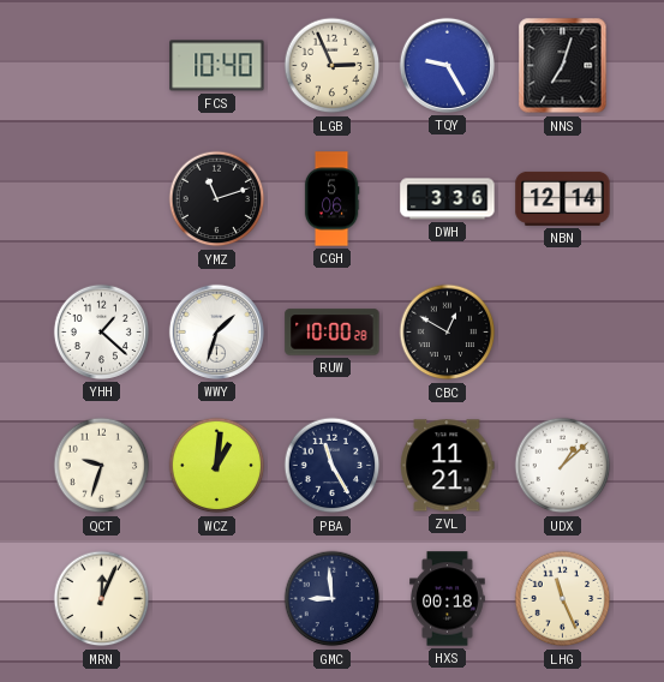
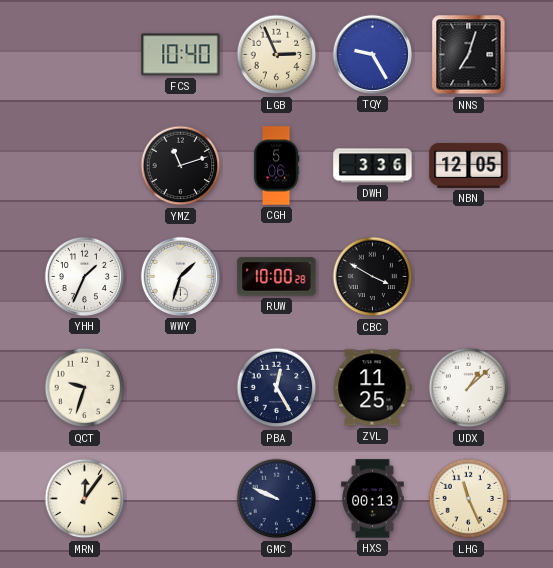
NBN: 12:14 -> 12:05 (469, 165)
YHH: 1:22 -> 1:34 (84, 276)
CBC: 12:50 -> 3:50 (373, 277)
WCZ: 1:01 -> none (217, 466)
PBA: 11:25 -> 12:25 (277, 388)
ZVL: 11:21 -> 11:25 (373, 388)
MRN: 12:04 -> 12:06 (85, 499)
GMC: 8:59 -> 9:49 (277, 499)
HXS: 00:18 -> 00:13 (373, 499)
